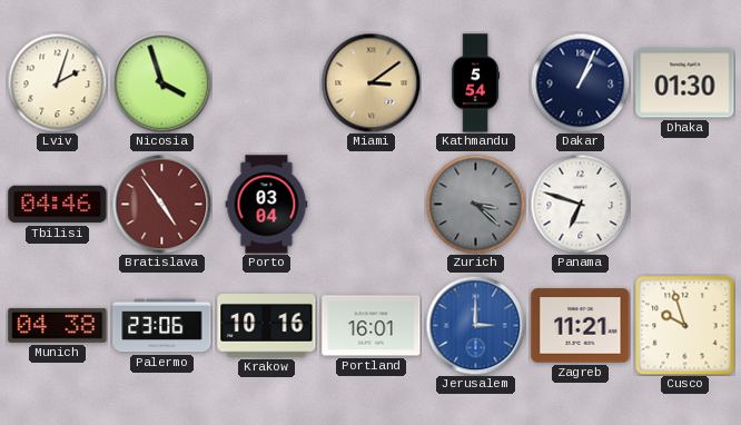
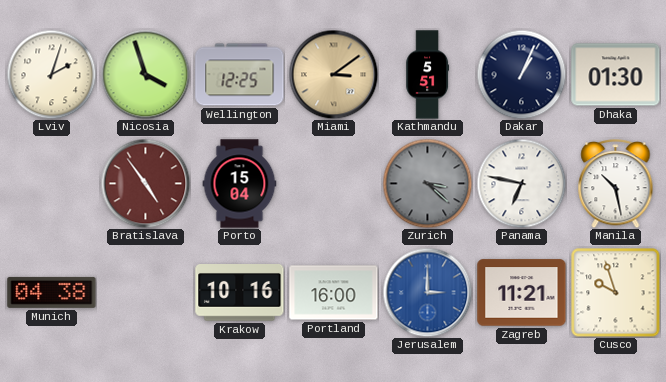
Wellington: none -> 12:25 (240, 75)
Kathmandu: 5:54 -> 5:51 (428, 75)
Tbilisi: 04:46 -> none (58, 205)
Porto: 03:04 -> 15:04 (240, 184)
Panama: 6:48 -> 6:47 (521, 183)
Manila: none -> 10:28 (616, 184)
Palermo: 23:06 -> none (162, 326)
Portland: 16:01 -> 16:00 (334, 293)
